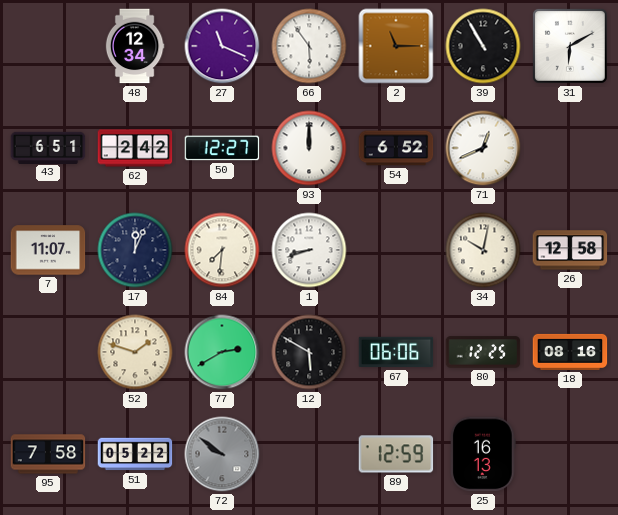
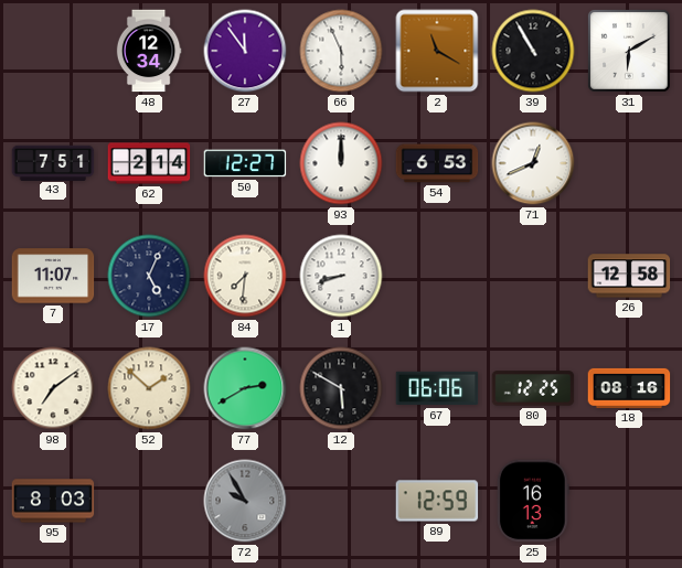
27: 11:19 -> 11:54 (245, 51)
66: 5:54 -> 5:56 (341, 51)
2: 11:15 -> 11:20 (437, 51)
43: 6:51 -> 7:51 (53, 162)
62: 2:42 -> 2:14 (149, 163)
54: 6:52 -> 6:53 (437, 163)
17: 12:04 -> 5:04 (149, 276)
34: 10:02 -> none (483, 250)
98: none -> 7:09 (53, 388)
52: 1:48 -> 1:52 (149, 388)
95: 7:58 -> 8:03 (53, 501)
51: 05:22 -> none (135, 454)
72: 9:51 -> 9:55 (245, 501)
